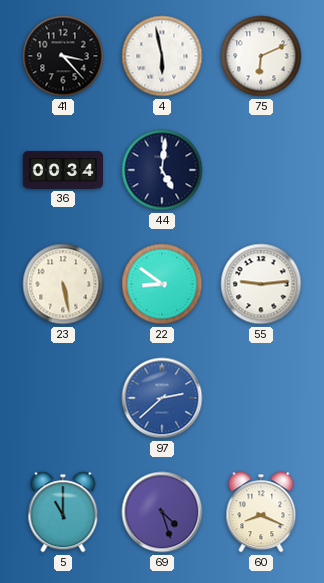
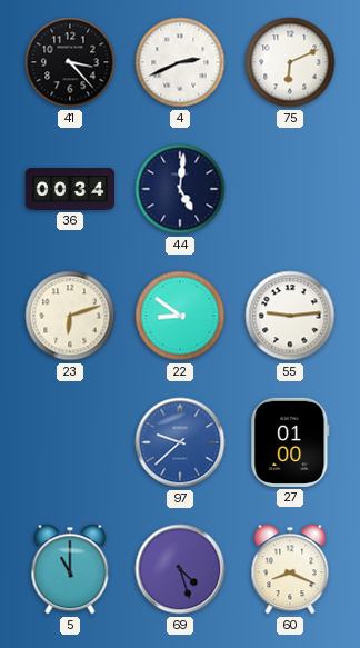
4: 5:58 -> 2:41 (180, 62)
23: 5:28 -> 6:12 (70, 316)
97: 2:38 -> 9:38 (180, 442)
27: none -> 01:00 (290, 442)
